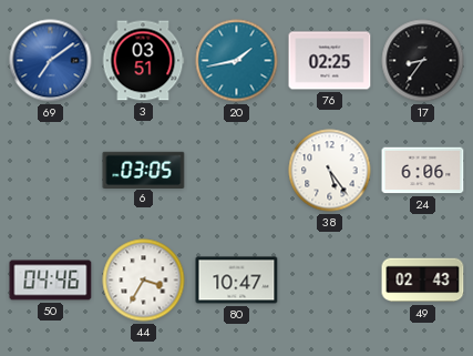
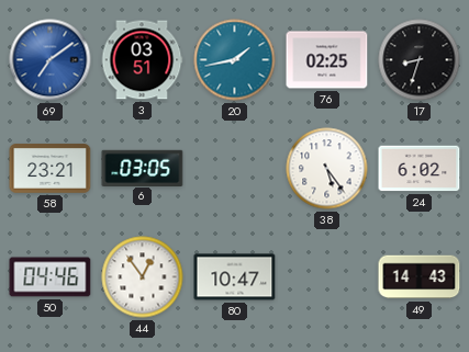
17: 8:36 -> 8:33 (420, 60)
58: none -> 23:21 (51, 169)
24: 6:06 -> 6:02 (420, 169)
44: 3:35 -> 12:54 (143, 277)
49: 02:43 -> 14:43 (420, 277)
